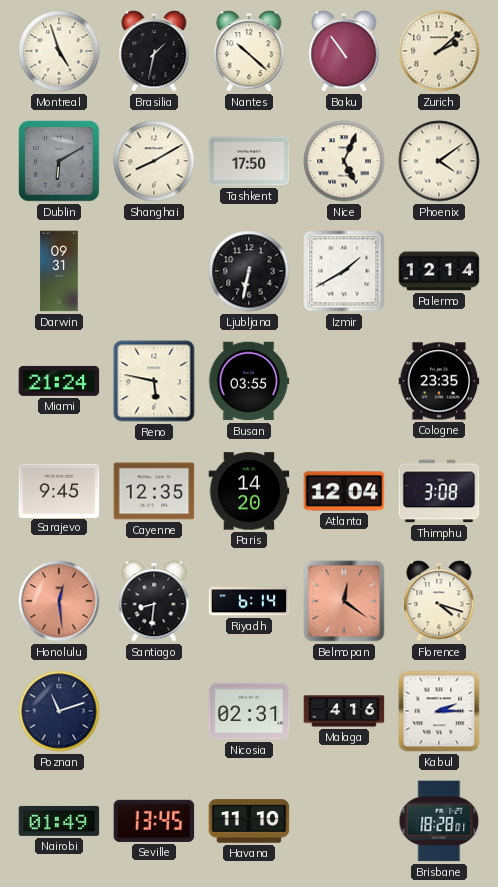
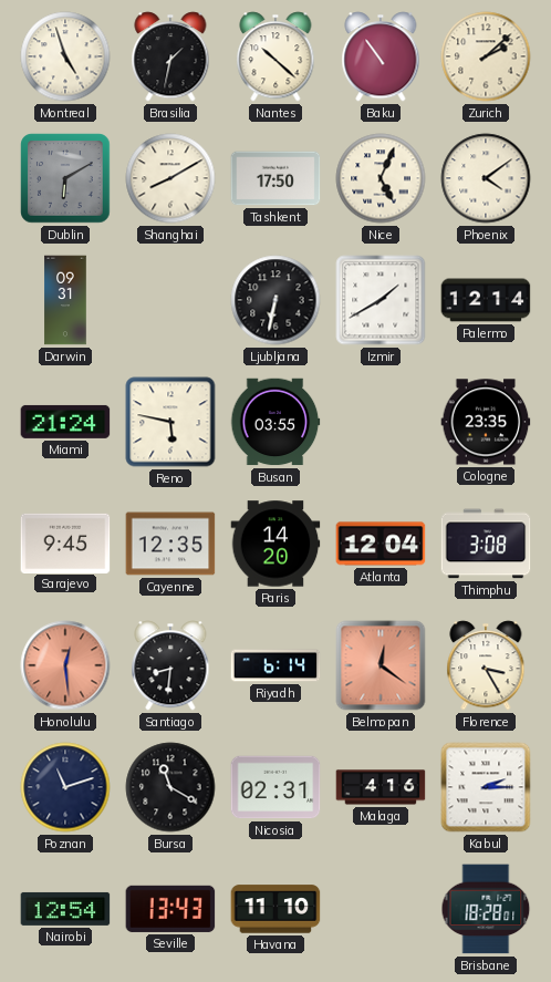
Florence: 4:18 -> 3:25 (486, 665)
Bursa: none -> 11:20 (170, 787)
Nairobi: 01:49 -> 12:54 (65, 909)
Seville: 13:45 -> 13:43 (170, 909)
